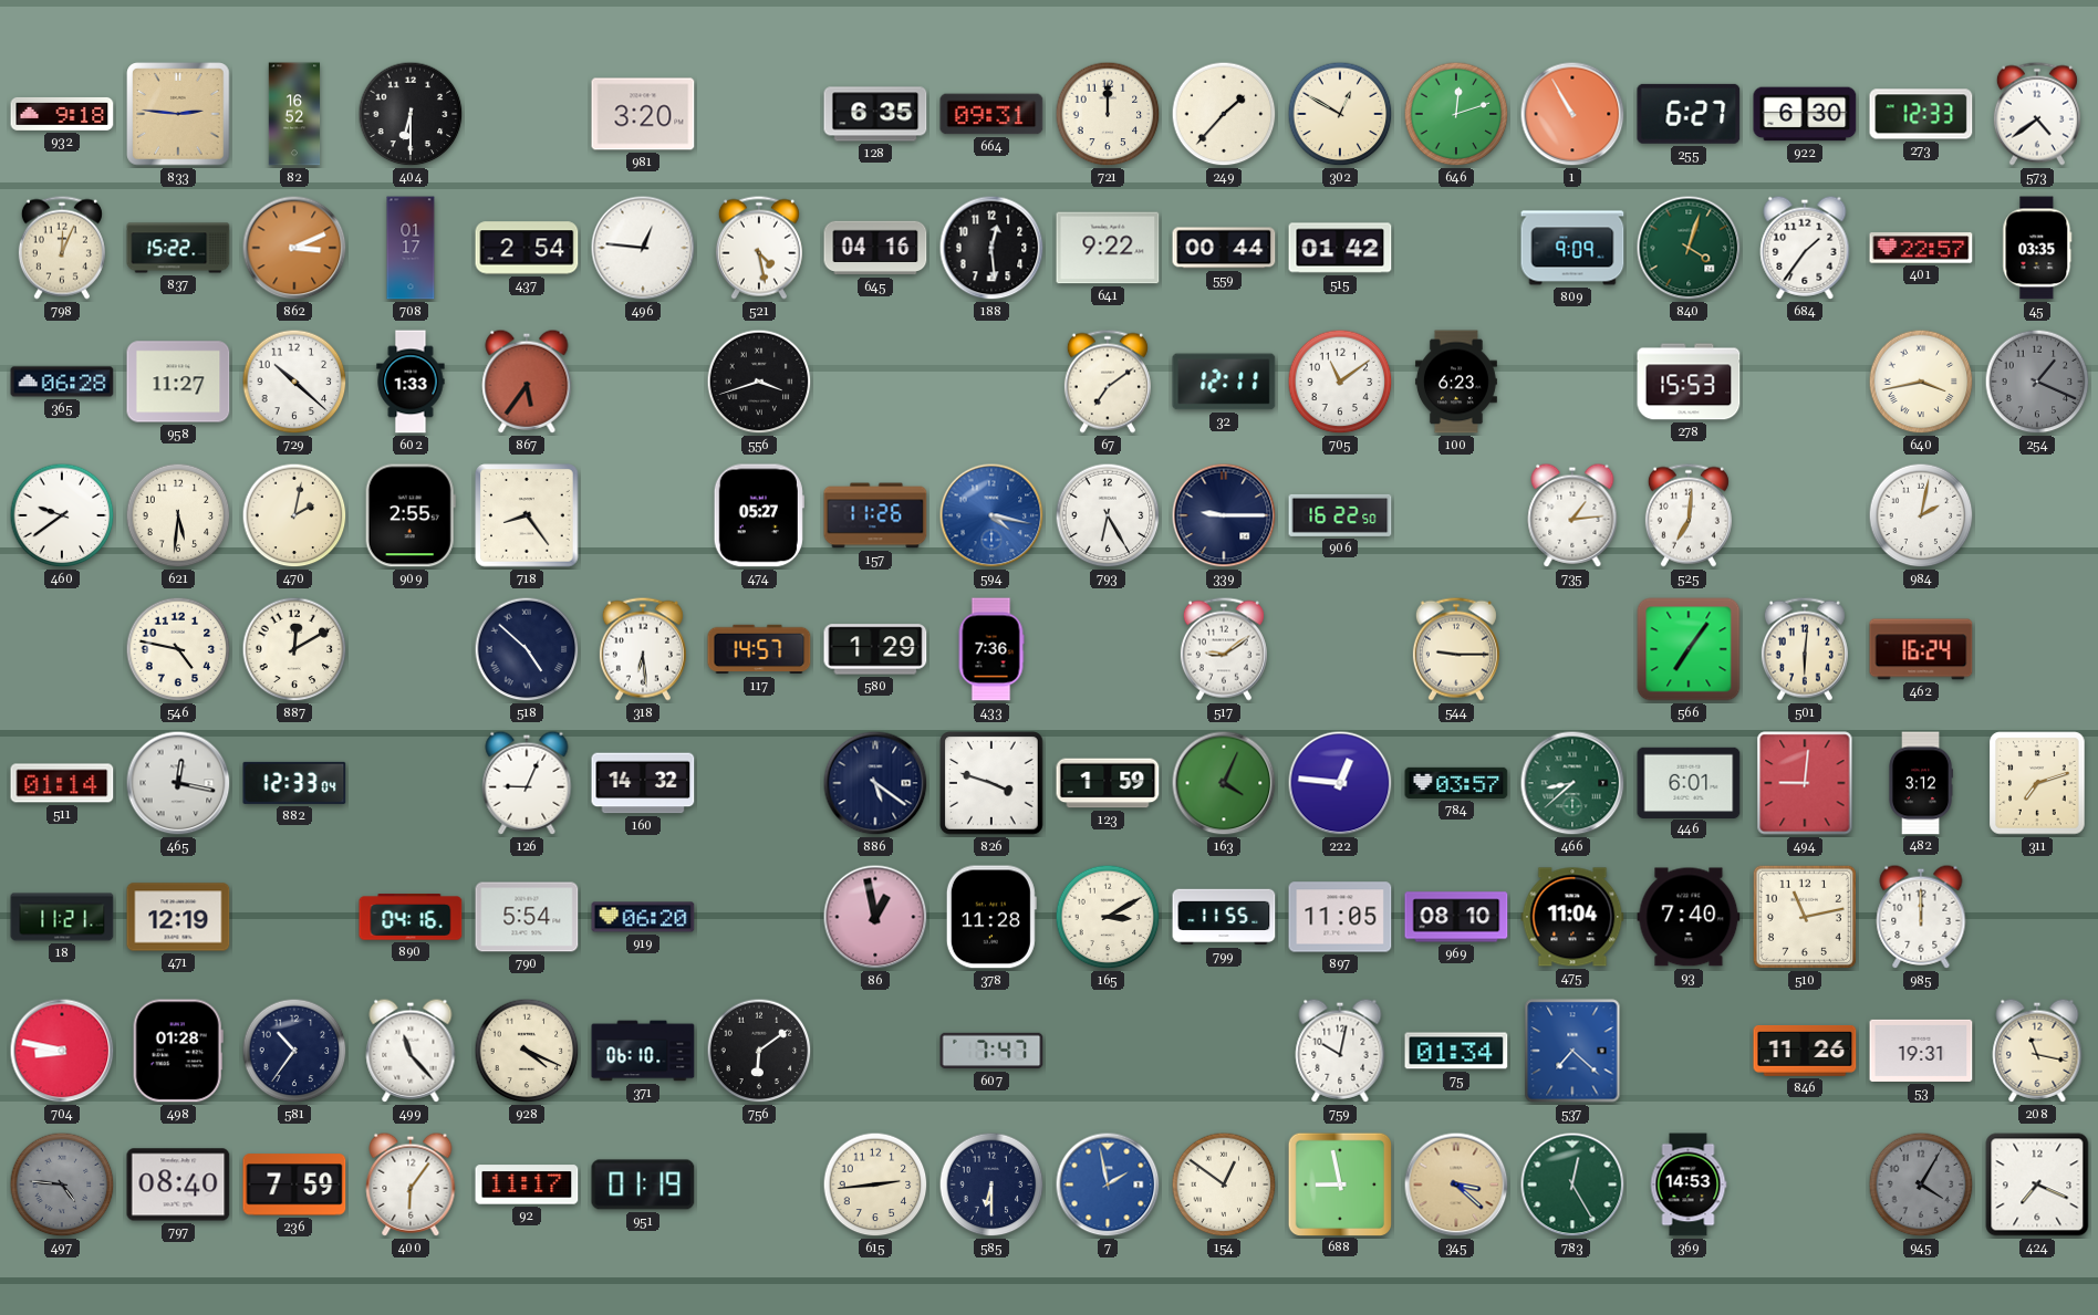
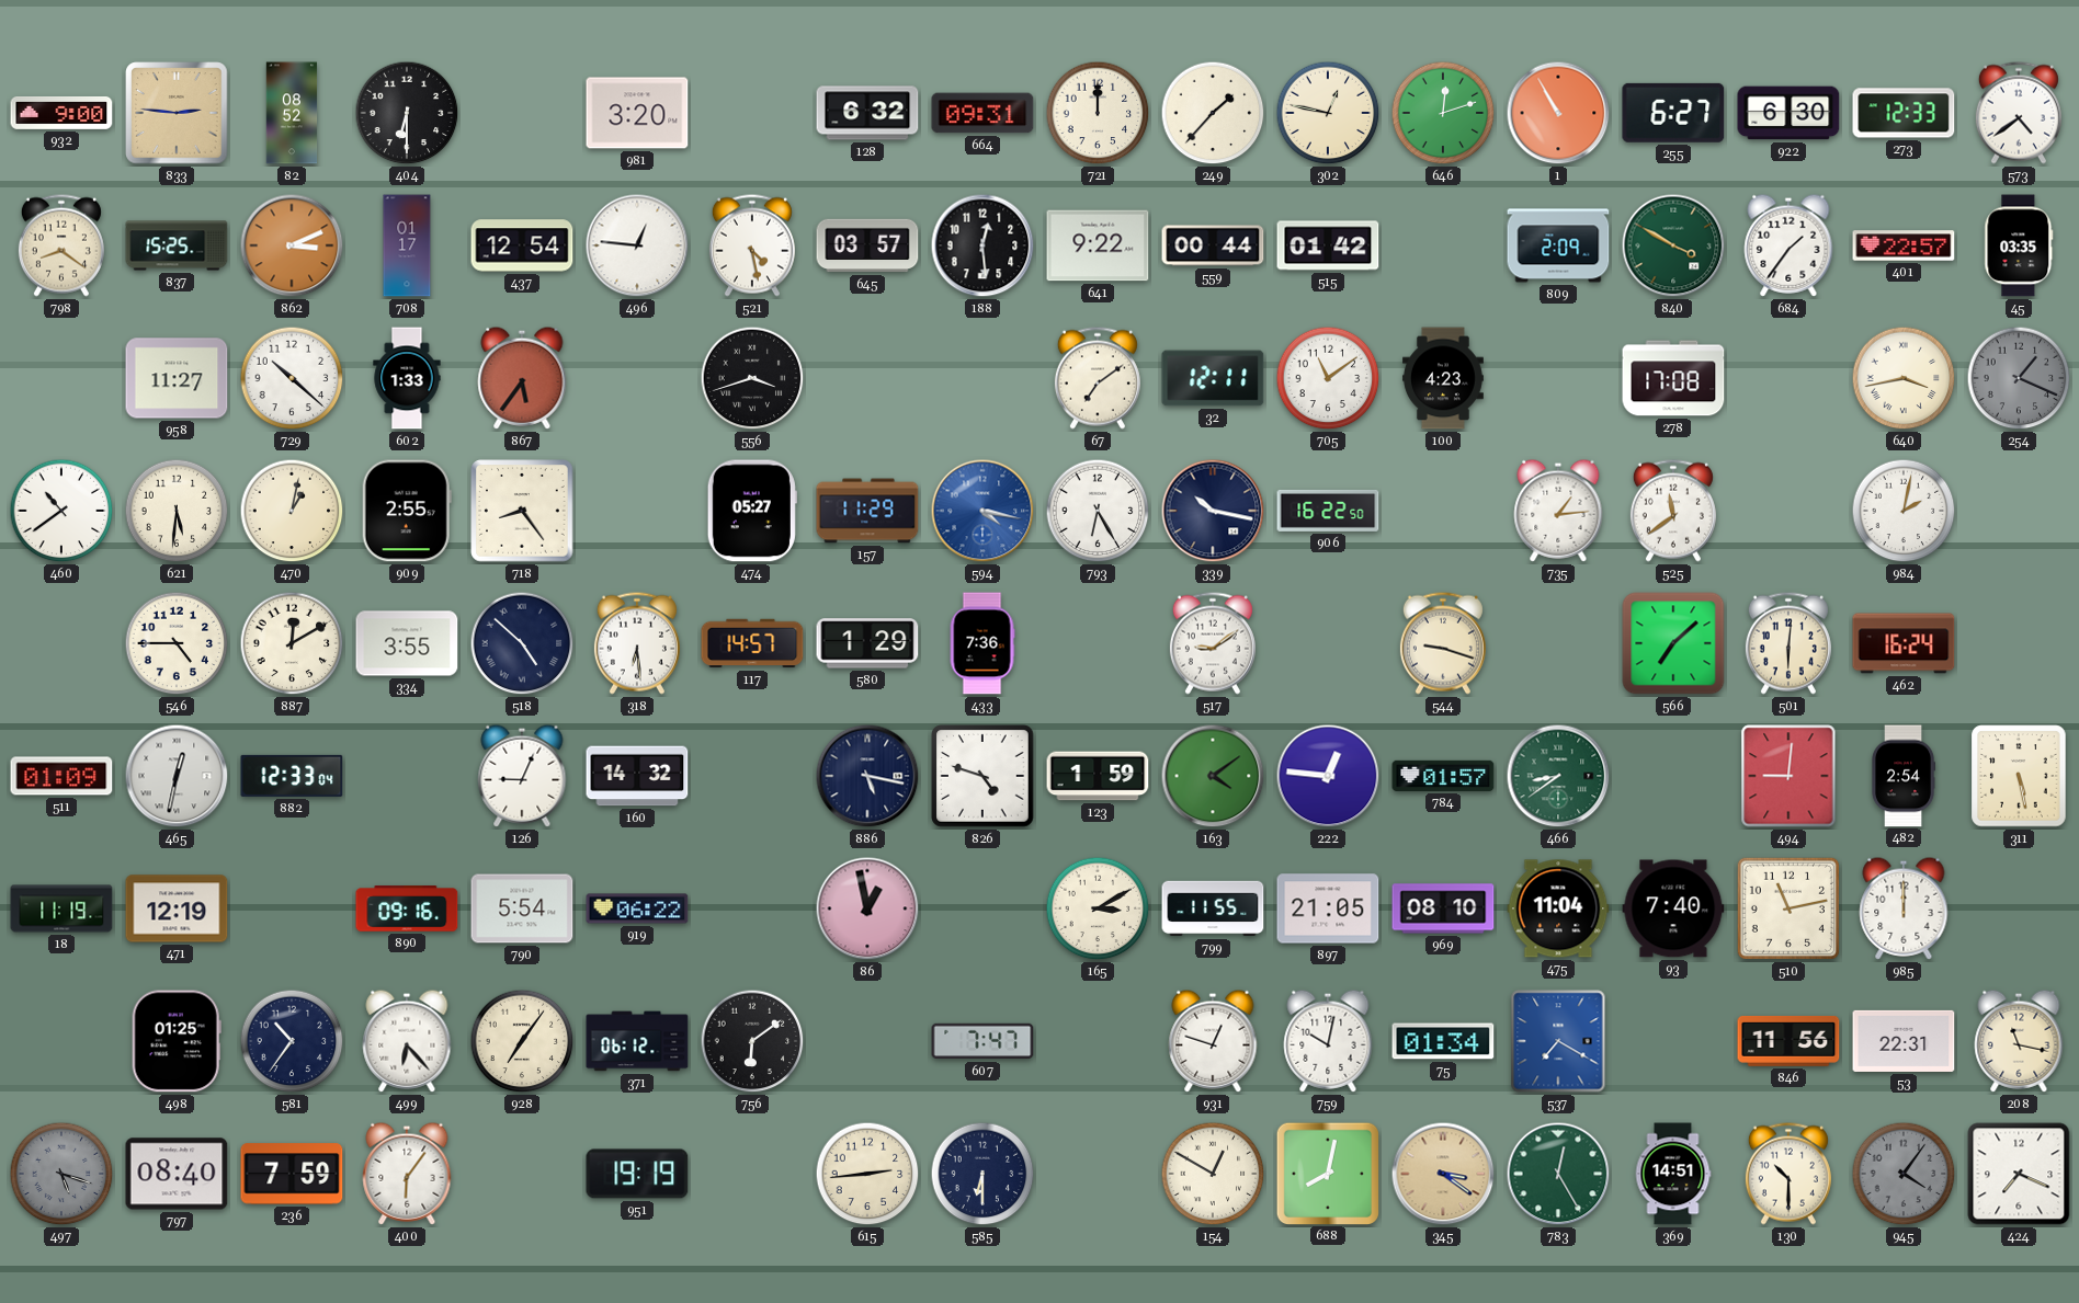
932: 9:18 -> 9:00 (61, 113)
82: 16:52 -> 08:52 (292, 113)
128: 6:35 -> 6:32 (867, 113)
302: 12:50 -> 12:47 (1328, 113)
798: 12:04 -> 8:21 (61, 245)
837: 15:22 -> 15:25 (177, 245)
437: 2:54 -> 12:54 (522, 245)
645: 04:16 -> 03:57 (867, 245)
809: 9:09 -> 2:09 (1558, 245)
840: 4:03 -> 3:50 (1673, 245)
365: 06:28 -> none (62, 382)
100: 6:23 -> 4:23 (1443, 378)
278: 15:53 -> 17:08 (1673, 378)
460: 9:39 -> 10:39 (61, 511)
470: 2:02 -> 1:02 (292, 511)
157: 11:26 -> 11:29 (867, 511)
339: 9:15 -> 10:17 (1213, 511)
525: 7:01 -> 11:39 (1673, 511)
546: 4:47 -> 4:45 (177, 643)
334: none -> 3:55 (407, 643)
544: 9:15 -> 9:18 (1443, 643)
566: 7:06 -> 7:08 (1673, 643)
511: 01:14 -> 01:09 (61, 776)
465: 12:17 -> 12:32 (177, 776)
886: 5:21 -> 5:17 (867, 776)
826: 3:48 -> 4:48 (982, 776)
163: 4:04 -> 4:09 (1213, 776)
784: 03:57 -> 01:57 (1443, 776)
466: 8:38 -> 8:39 (1558, 776)
446: 6:01 -> none (1689, 782)
482: 3:12 -> 2:54 (1904, 776)
311: 7:12 -> 5:28 (2019, 776)
18: 11:21 -> 11:19 (61, 908)
890: 04:16 -> 09:16 (407, 908)
919: 06:20 -> 06:22 (637, 908)
378: 11:28 -> none (991, 917)
897: 11:05 -> 21:05 (1328, 908)
704: 8:47 -> none (62, 1051)
498: 01:28 -> 01:25 (177, 1041)
499: 11:23 -> 6:23 (407, 1041)
928: 4:19 -> 7:06 (522, 1041)
371: 06:10 -> 06:12 (637, 1041)
931: none -> 12:48 (1213, 1041)
537: 7:22 -> 7:20 (1558, 1041)
846: 11:26 -> 11:56 (1788, 1041)
53: 19:31 -> 22:31 (1904, 1041)
497: 4:46 -> 5:18 (61, 1174)
92: 11:17 -> none (527, 1184)
951: 01:19 -> 19:19 (637, 1174)
7: 1:58 -> none (1108, 1184)
154: 12:51 -> 12:50 (1213, 1174)
688: 8:58 -> 8:02 (1327, 1173)
345: 3:22 -> 3:21 (1443, 1174)
369: 14:53 -> 14:51 (1673, 1174)
130: none -> 10:30 (1788, 1174)
945: 4:05 -> 4:06 (1904, 1174)
